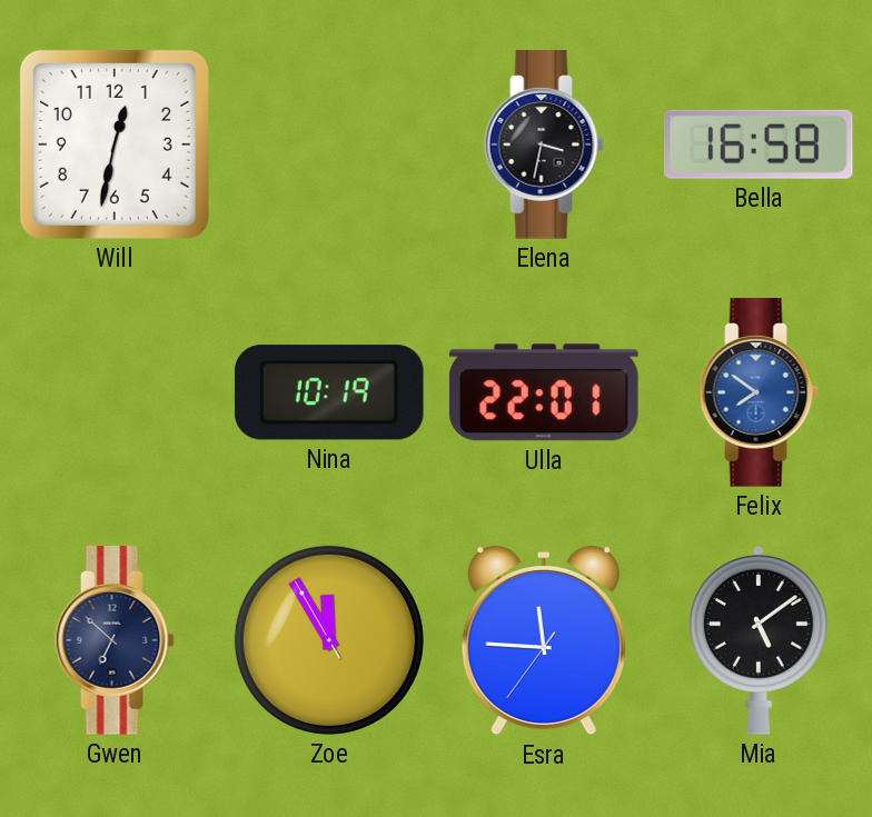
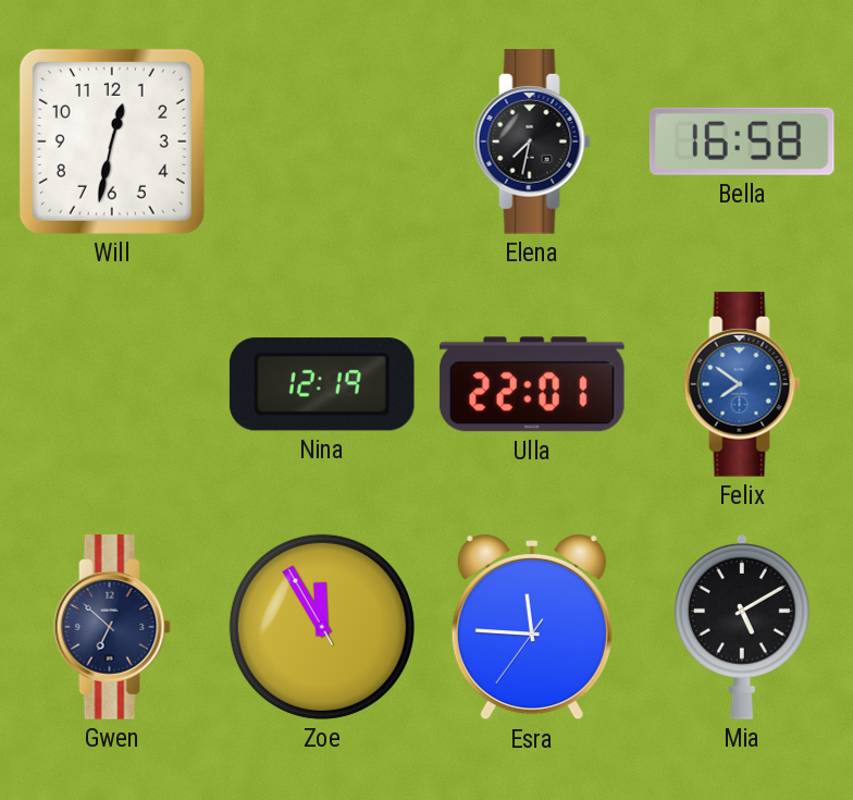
Elena: 3:32 -> 7:32 (532, 141)
Nina: 10:19 -> 12:19 (322, 384)
Mia: 5:09 -> 5:10 (742, 627)
